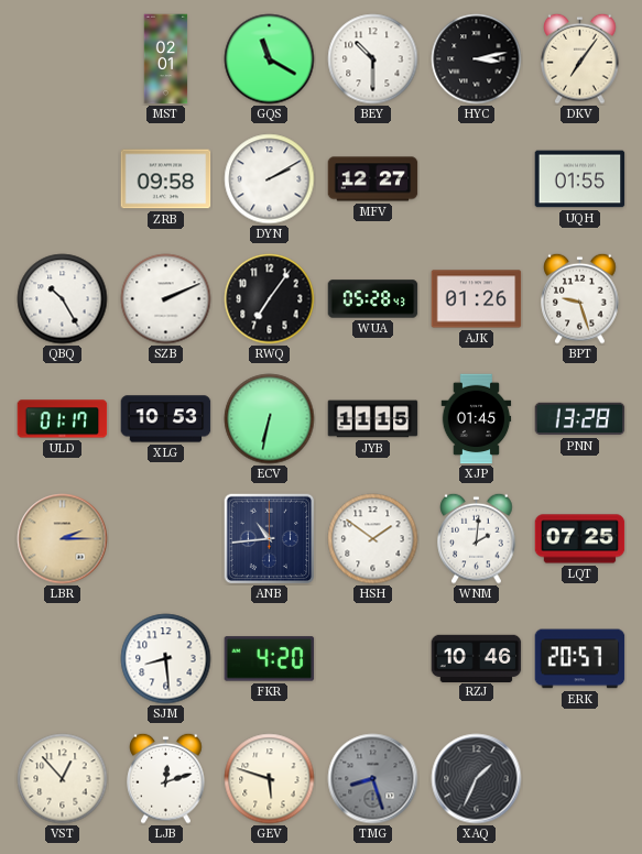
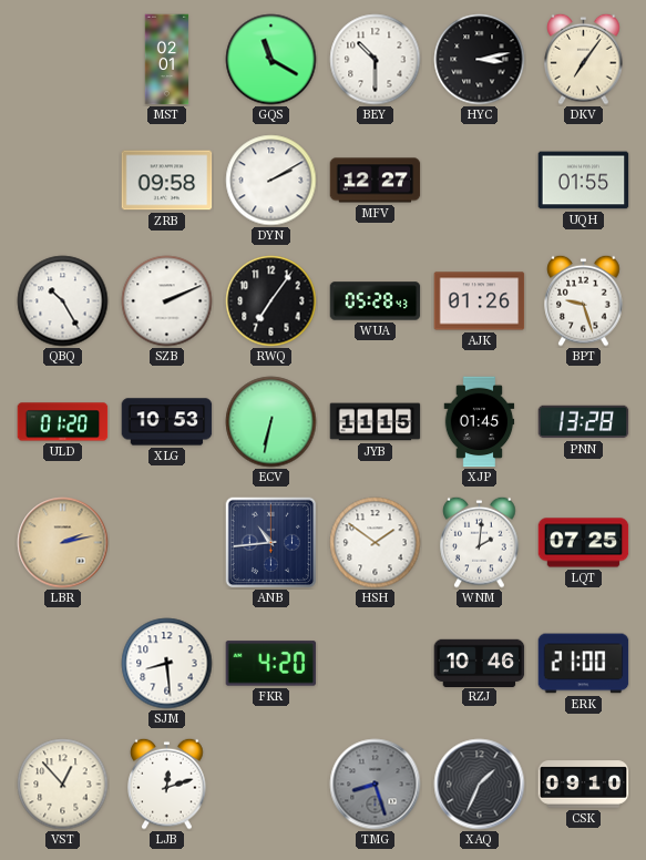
ULD: 01:17 -> 01:20 (63, 422)
LBR: 2:15 -> 2:13 (63, 543)
ERK: 20:57 -> 21:00 (584, 664)
GEV: 5:48 -> none (270, 779)
CSK: none -> 09:10 (584, 785)
